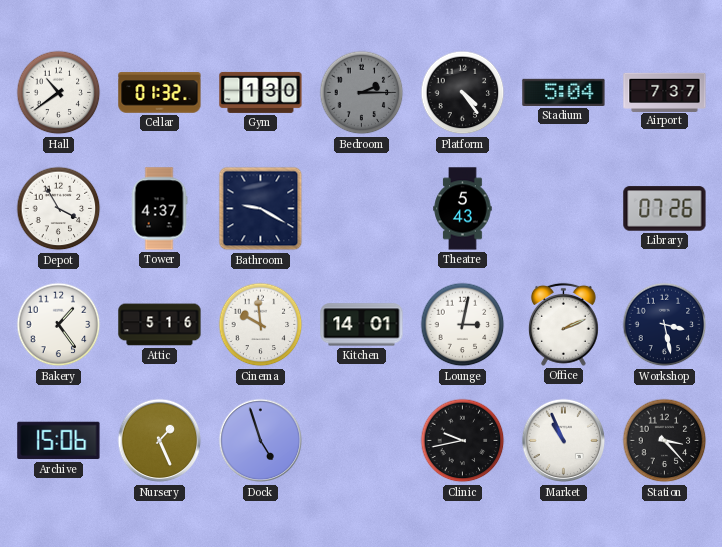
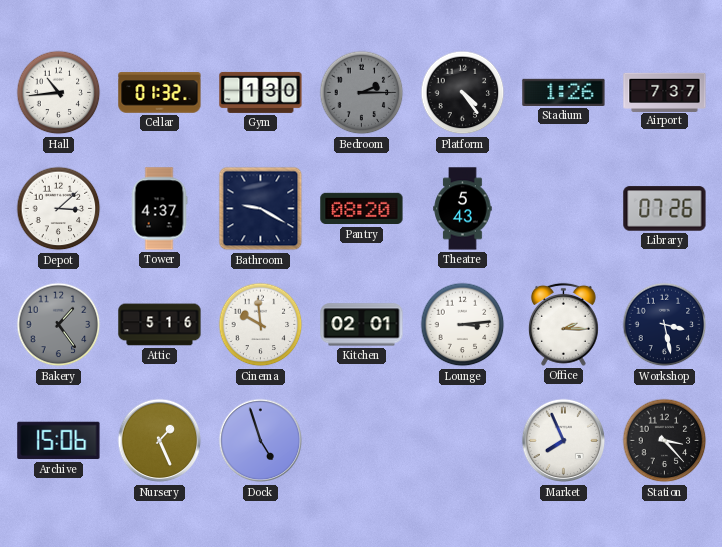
Hall: 10:39 -> 10:44 (59, 93)
Stadium: 5:04 -> 1:26 (564, 92)
Depot: 3:55 -> 3:08 (59, 209)
Pantry: none -> 08:20 (362, 209)
Bakery dial: white -> grey (59, 325)
Kitchen: 14:01 -> 02:01 (362, 325)
Lounge: 3:02 -> 3:14 (463, 325)
Office: 2:11 -> 2:15 (563, 324)
Clinic: 9:43 -> none (463, 441)
Market: 10:56 -> 7:56 (564, 441)
